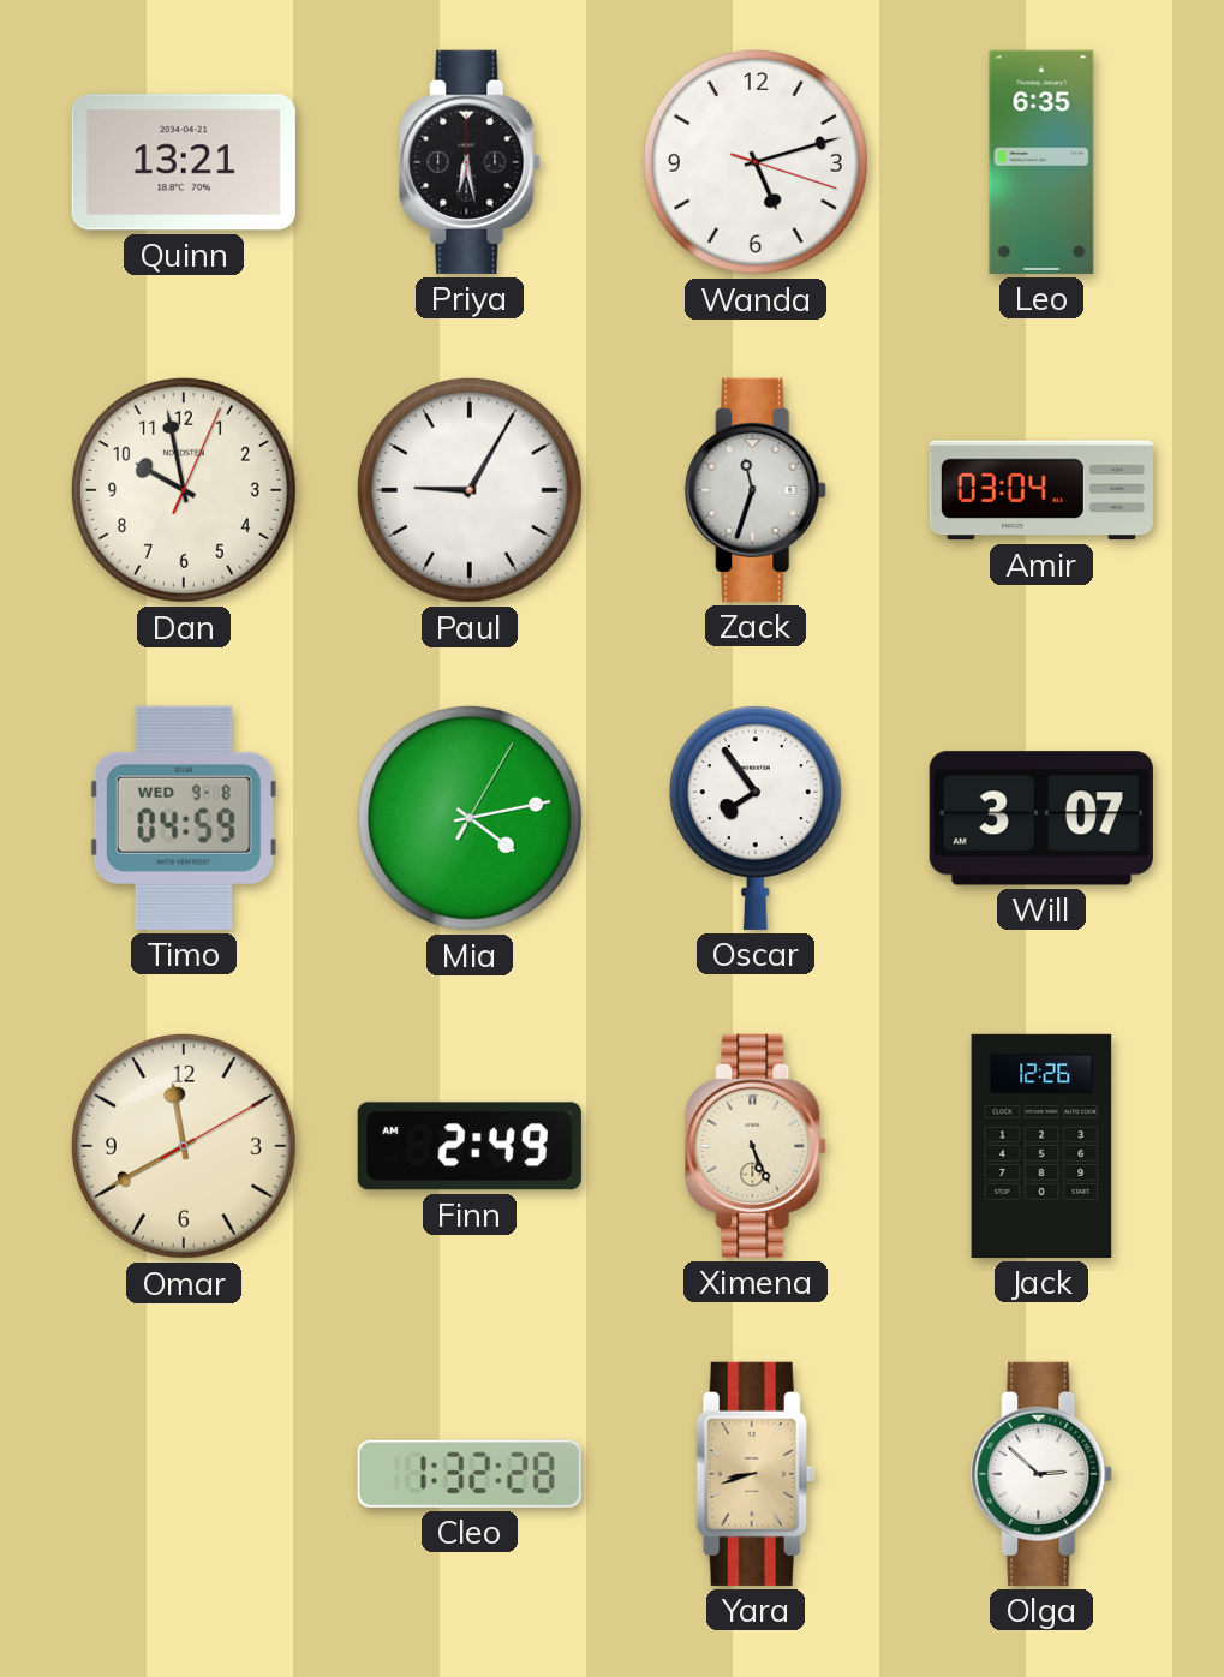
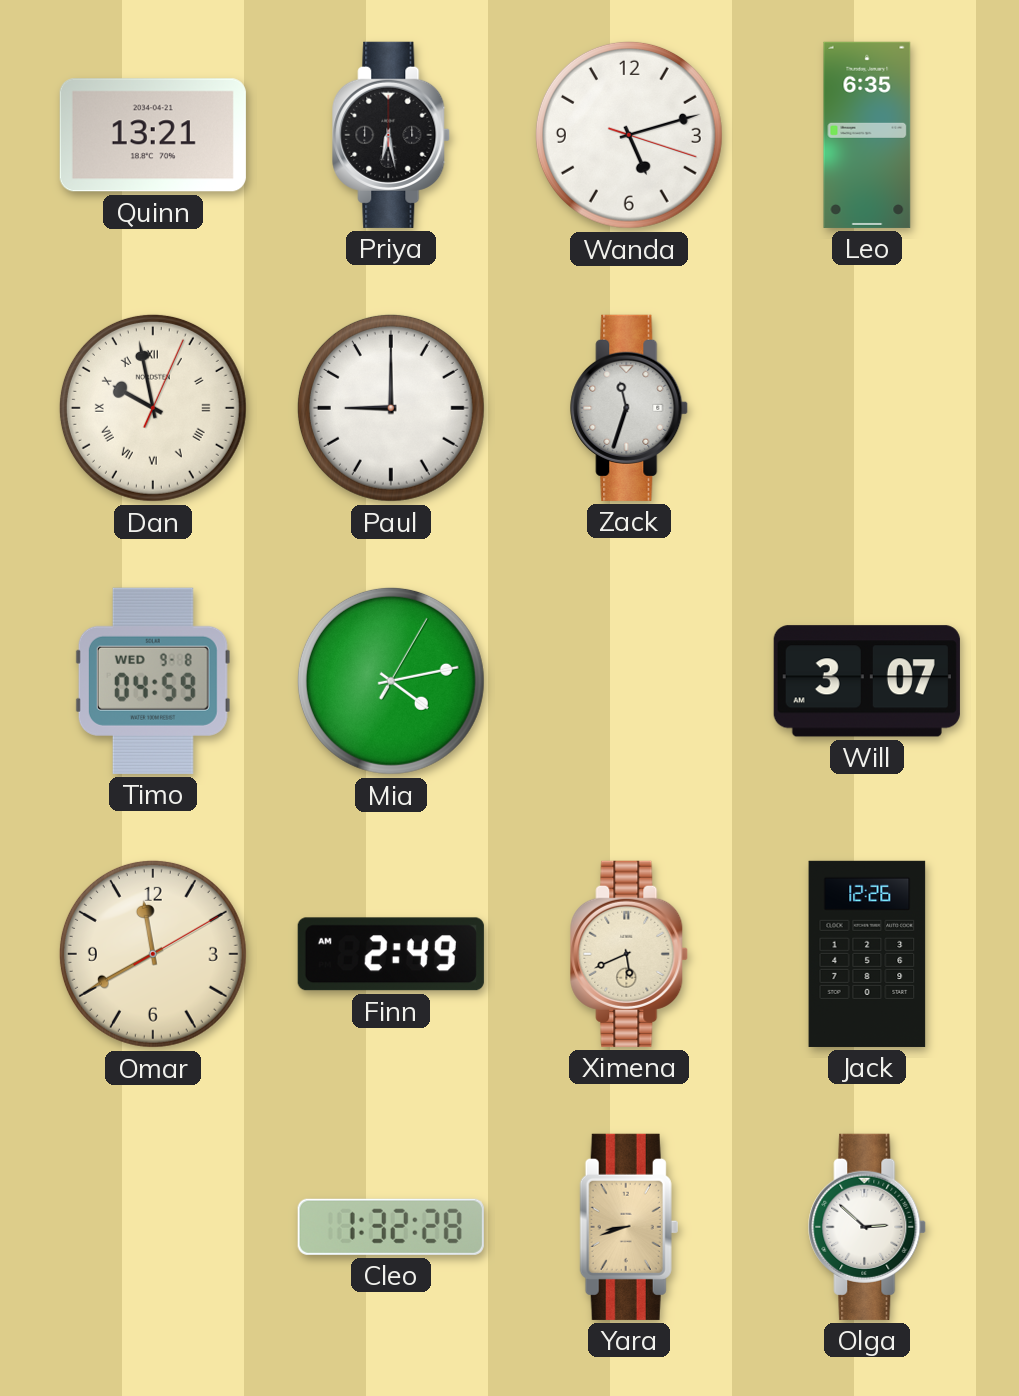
Dan numerals: Arabic -> Roman (153, 408)
Paul: 9:05 -> 9:00 (391, 408)
Amir: 03:04 -> none (1041, 490)
Oscar: 7:54 -> none (756, 818)
Ximena: 5:26 -> 5:41 (630, 954)
